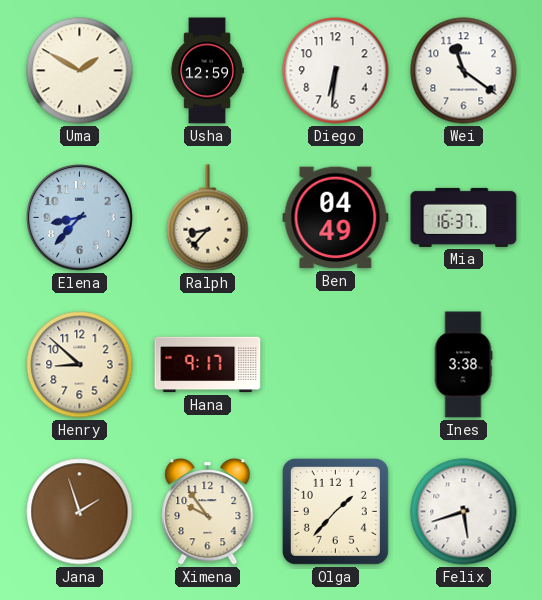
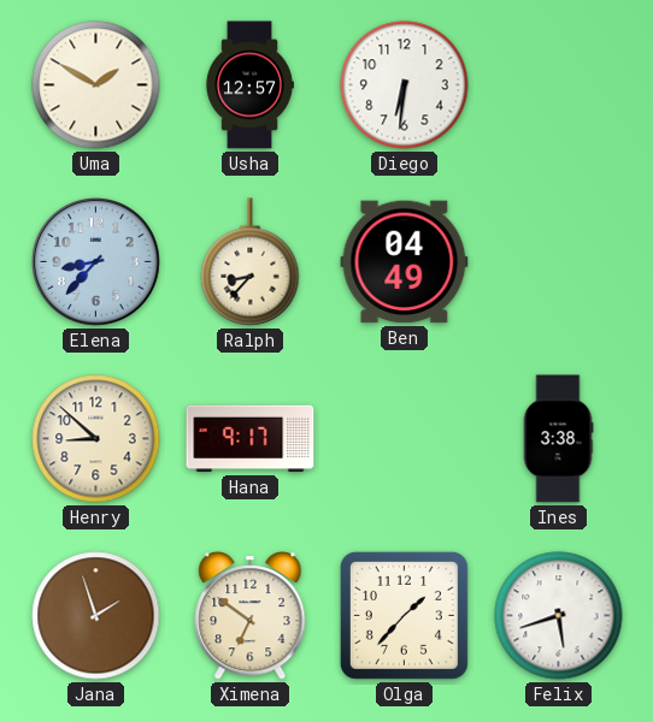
Usha: 12:59 -> 12:57 (249, 85)
Wei: 11:21 -> none (464, 71)
Mia: 16:37 -> none (464, 217)
Ximena: 9:54 -> 6:51 (251, 616)
